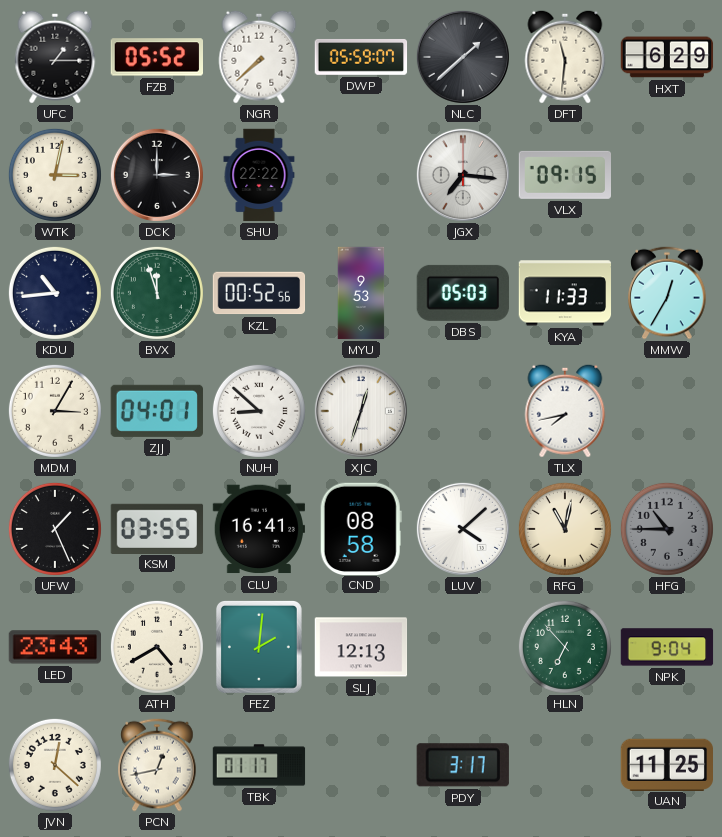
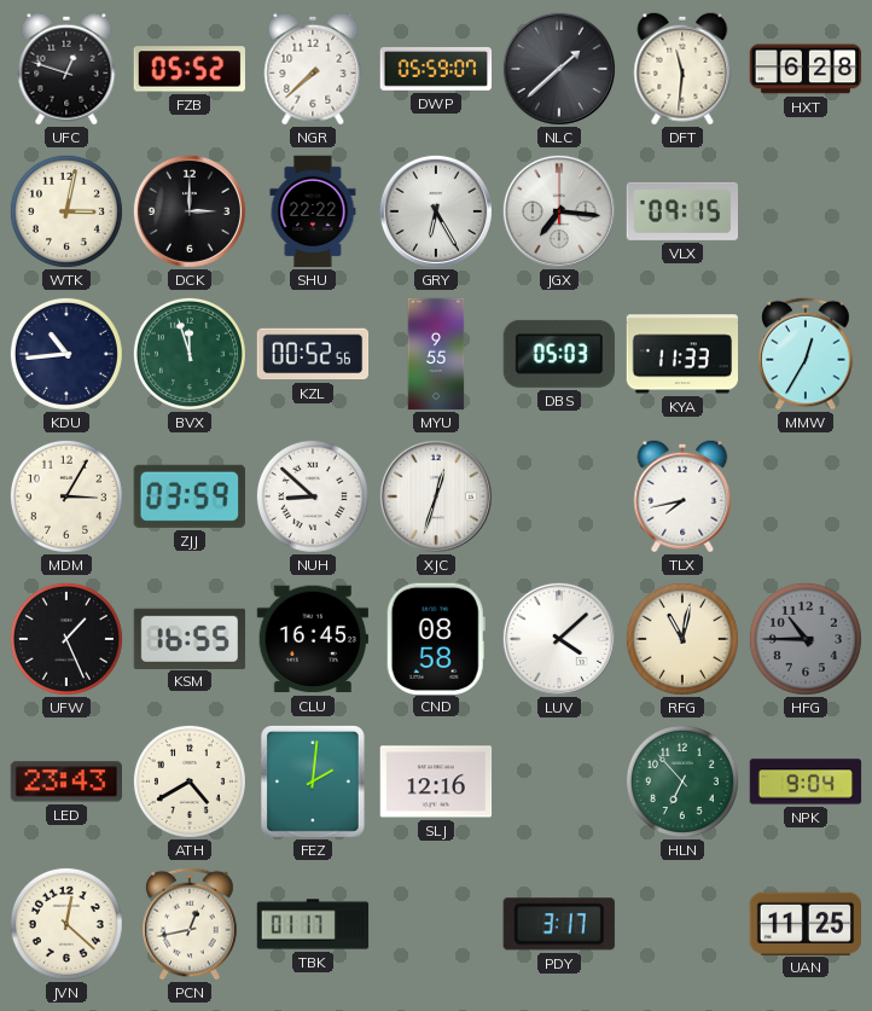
UFC: 1:15 -> 12:48 (66, 69)
HXT: 6:29 -> 6:28 (806, 69)
GRY: none -> 6:25 (436, 211)
MYU: 9:53 -> 9:55 (436, 354)
ZJJ: 04:01 -> 03:59 (190, 496)
KSM: 03:55 -> 16:55 (190, 638)
CLU: 16:41 -> 16:45 (312, 639)
SLJ: 12:13 -> 12:16 (436, 782)
